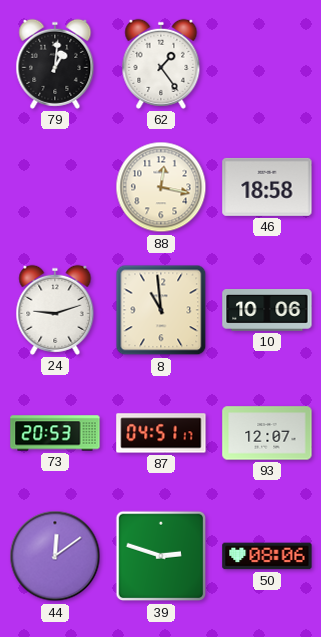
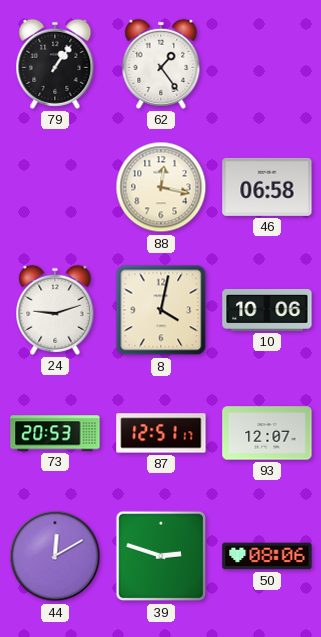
79: 1:01 -> 1:06 (55, 64)
46: 18:58 -> 06:58 (267, 187)
8: 10:59 -> 4:02 (161, 310)
87: 04:51 -> 12:51 (161, 433)
44: 12:09 -> 12:10 (55, 556)
